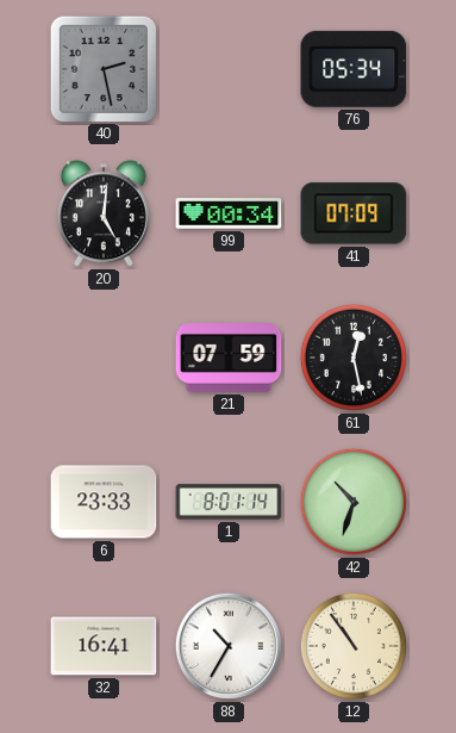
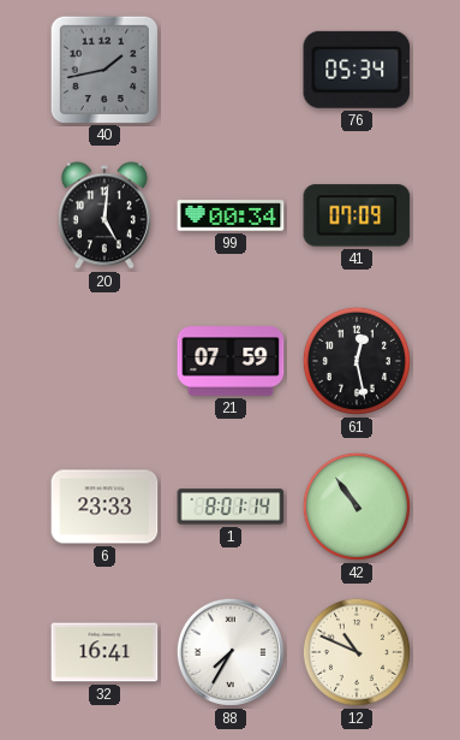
40: 2:28 -> 1:43 (103, 69)
42: 10:33 -> 10:54 (357, 507)
88: 10:35 -> 7:35 (231, 652)
12: 10:54 -> 10:49 (357, 652)
